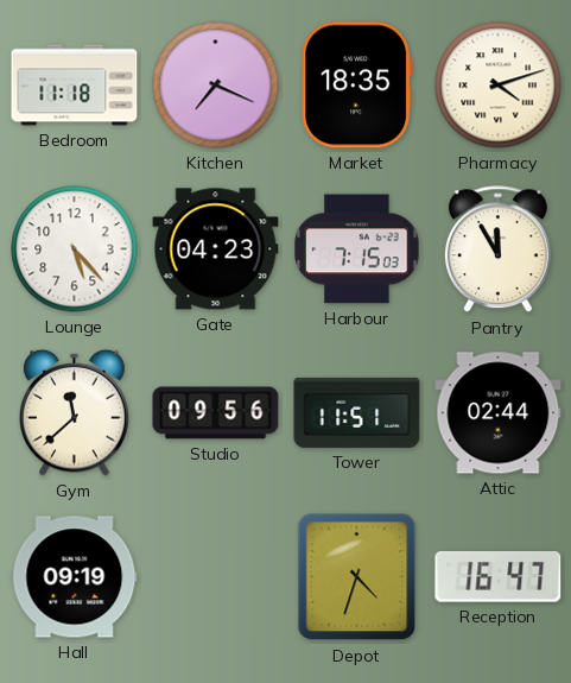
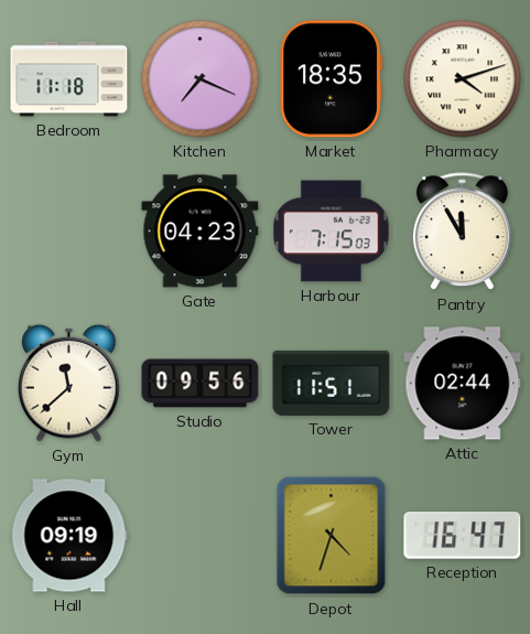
Lounge: 5:23 -> none (75, 249)
